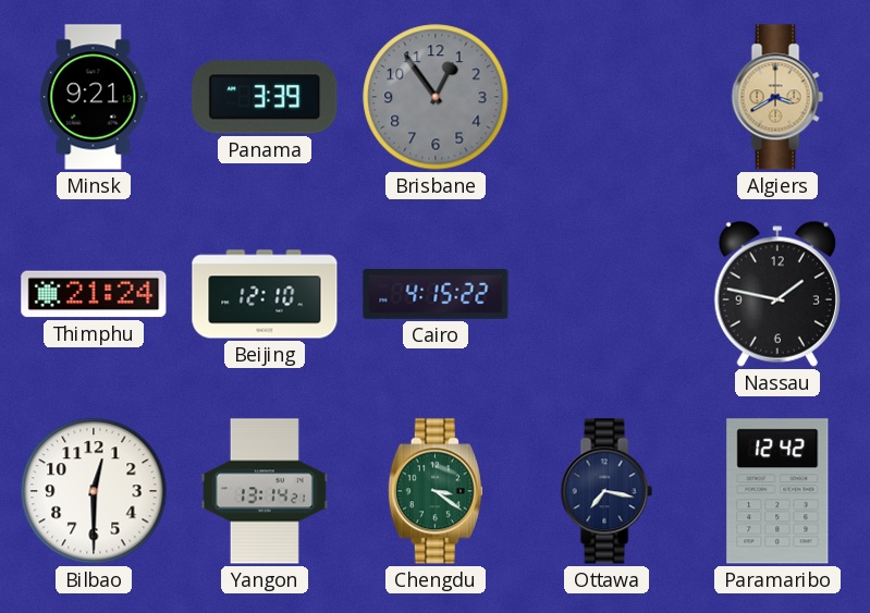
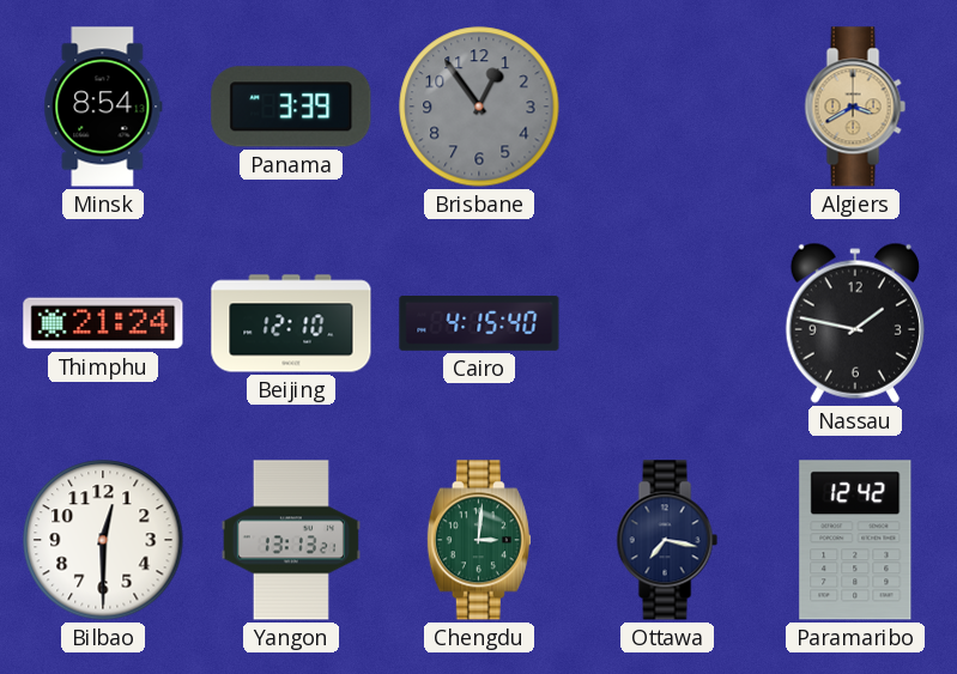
Minsk: 9:21 -> 8:54 (103, 107)
Cairo: 4:15:22 -> 4:15:40 (479, 324)
Yangon: 13:14 -> 13:13 (291, 540)
Chengdu: 3:21 -> 3:01 (479, 540)
